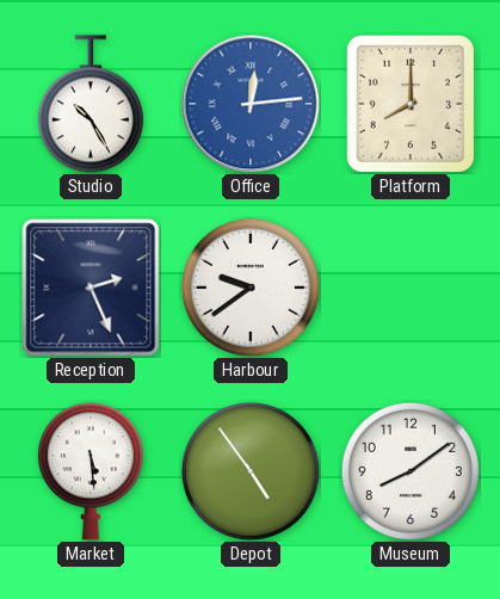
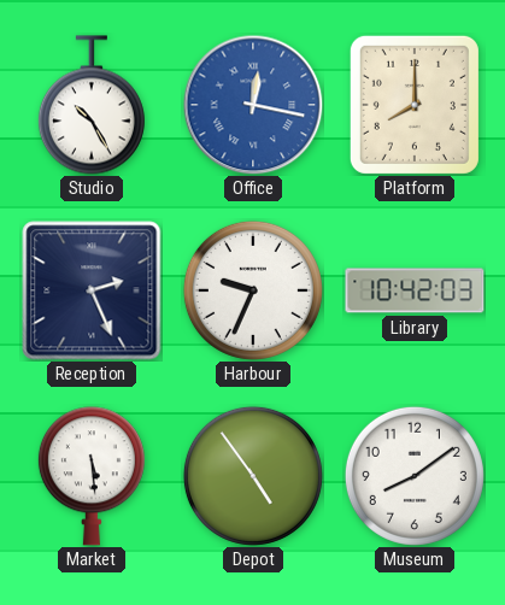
Office: 12:14 -> 12:17 (253, 105)
Harbour: 9:39 -> 9:34 (253, 290)
Library: none -> 10:42 (415, 290)
